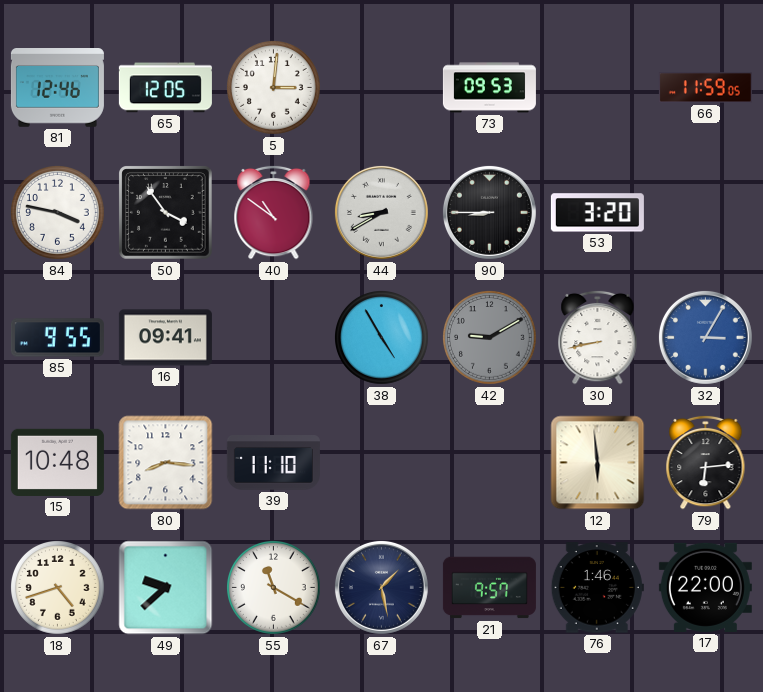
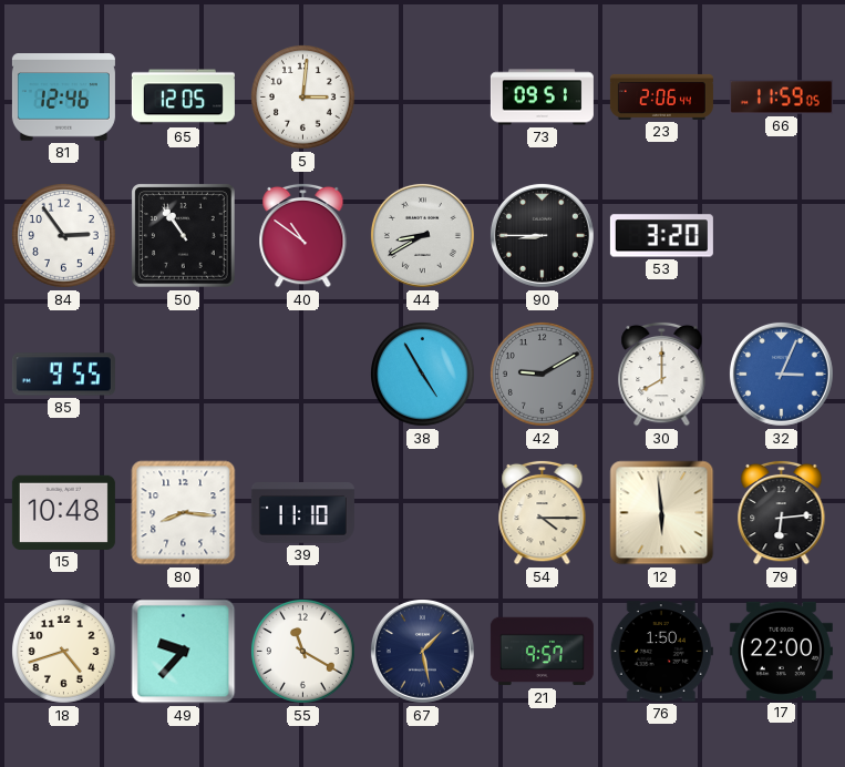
73: 09:53 -> 09:51 (542, 98)
23: none -> 2:06 (661, 96)
84: 3:47 -> 2:54 (64, 236)
50: 3:54 -> 10:54 (184, 236)
16: 09:41 -> none (165, 338)
30: 8:43 -> 8:00 (662, 374)
32: 3:05 -> 3:04 (781, 374)
54: none -> 4:15 (543, 512)
49: 9:38 -> 9:37 (184, 652)
76: 1:46 -> 1:50 (661, 652)
